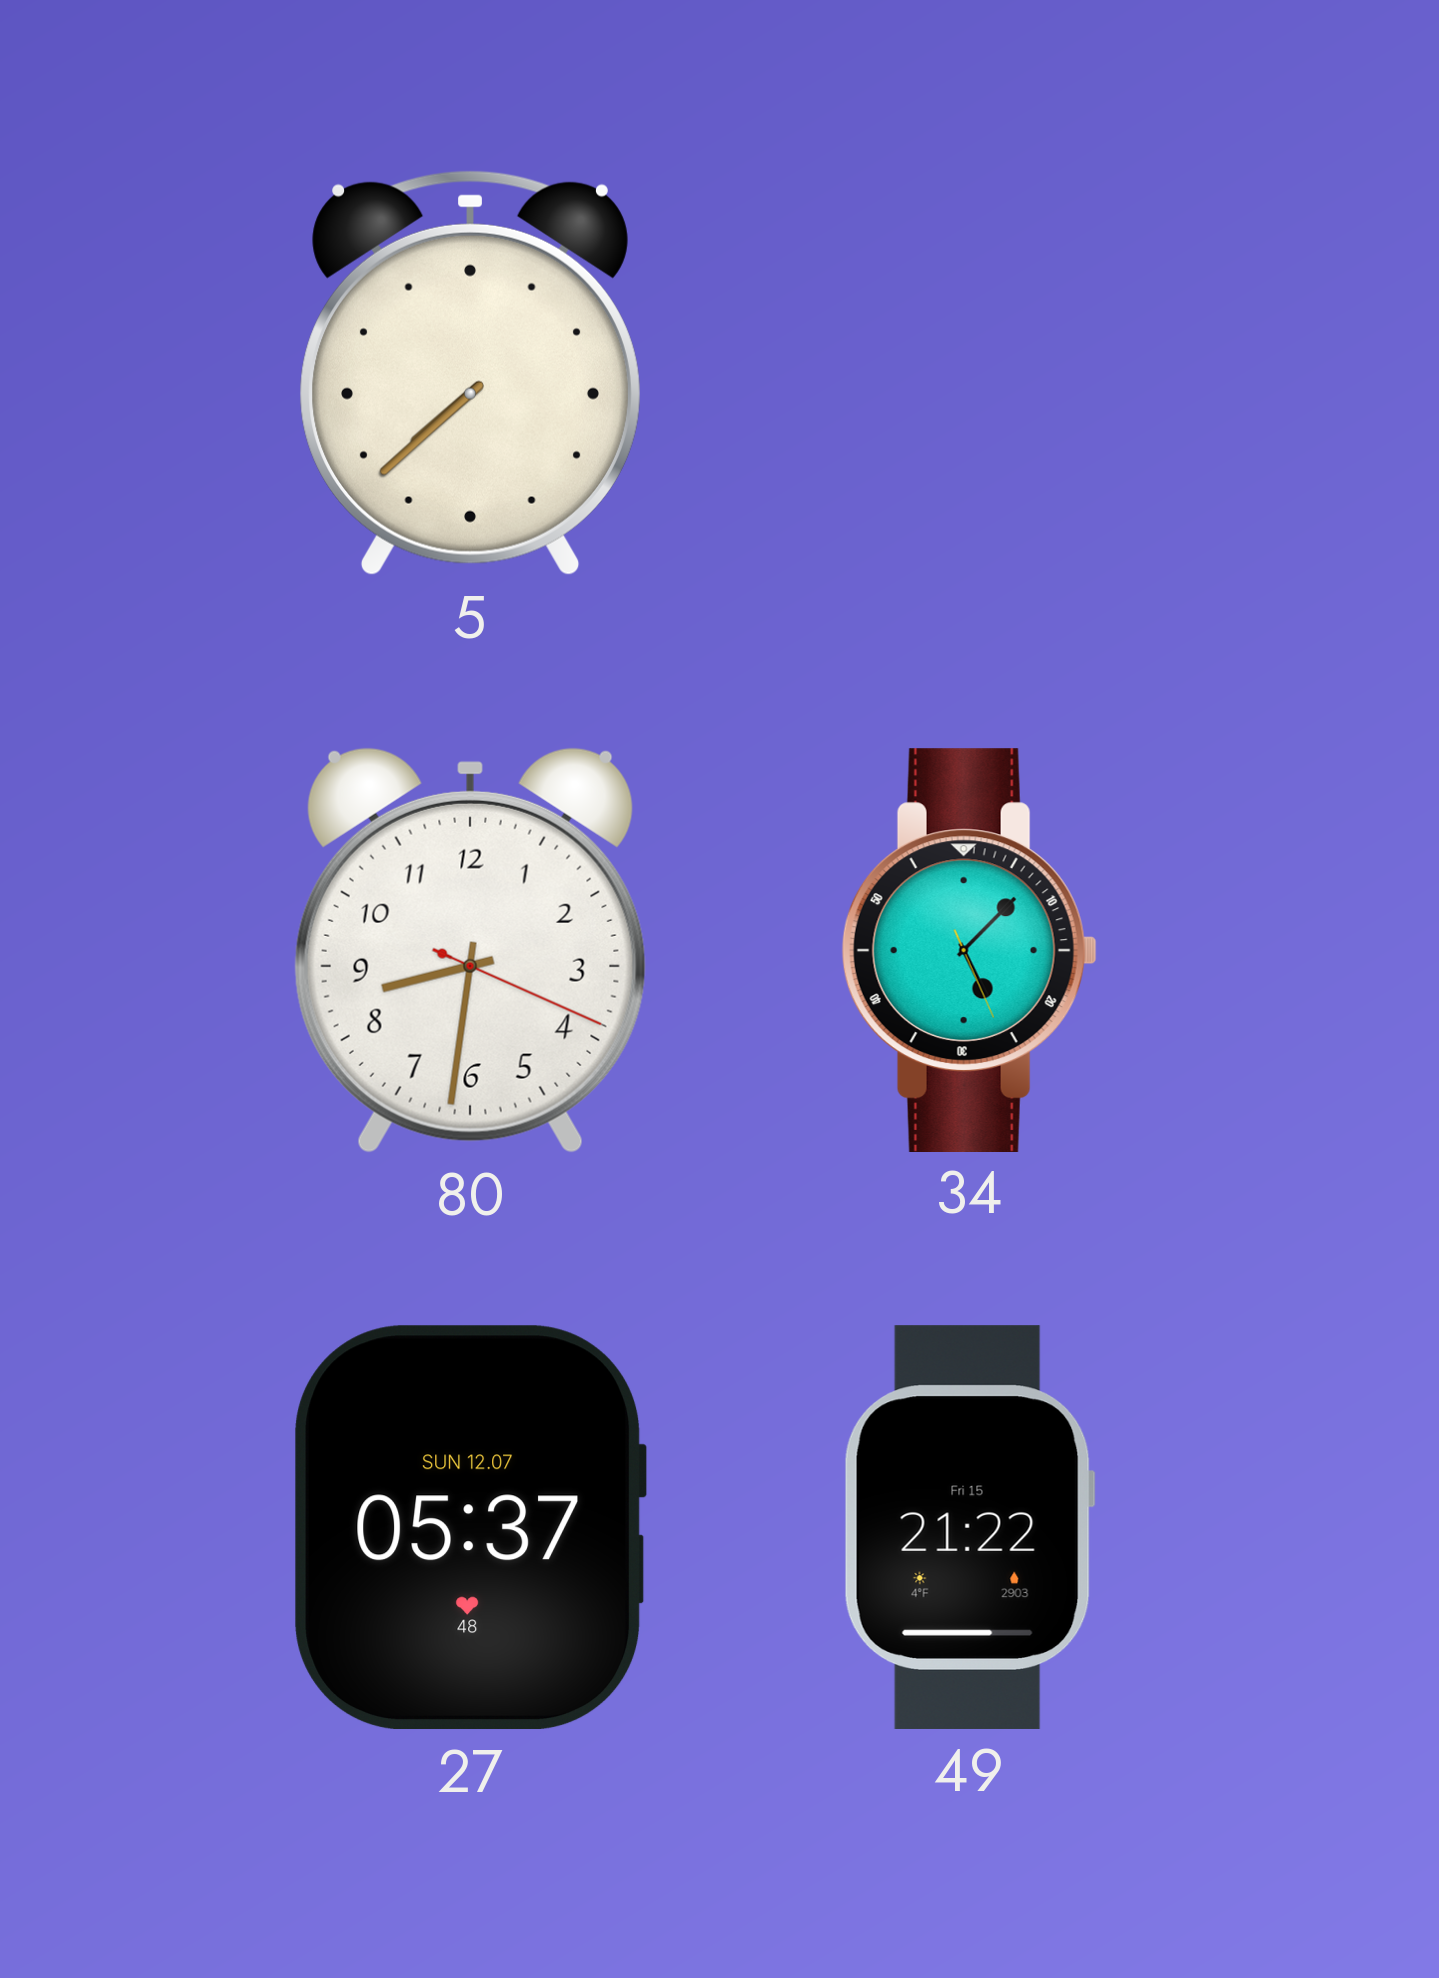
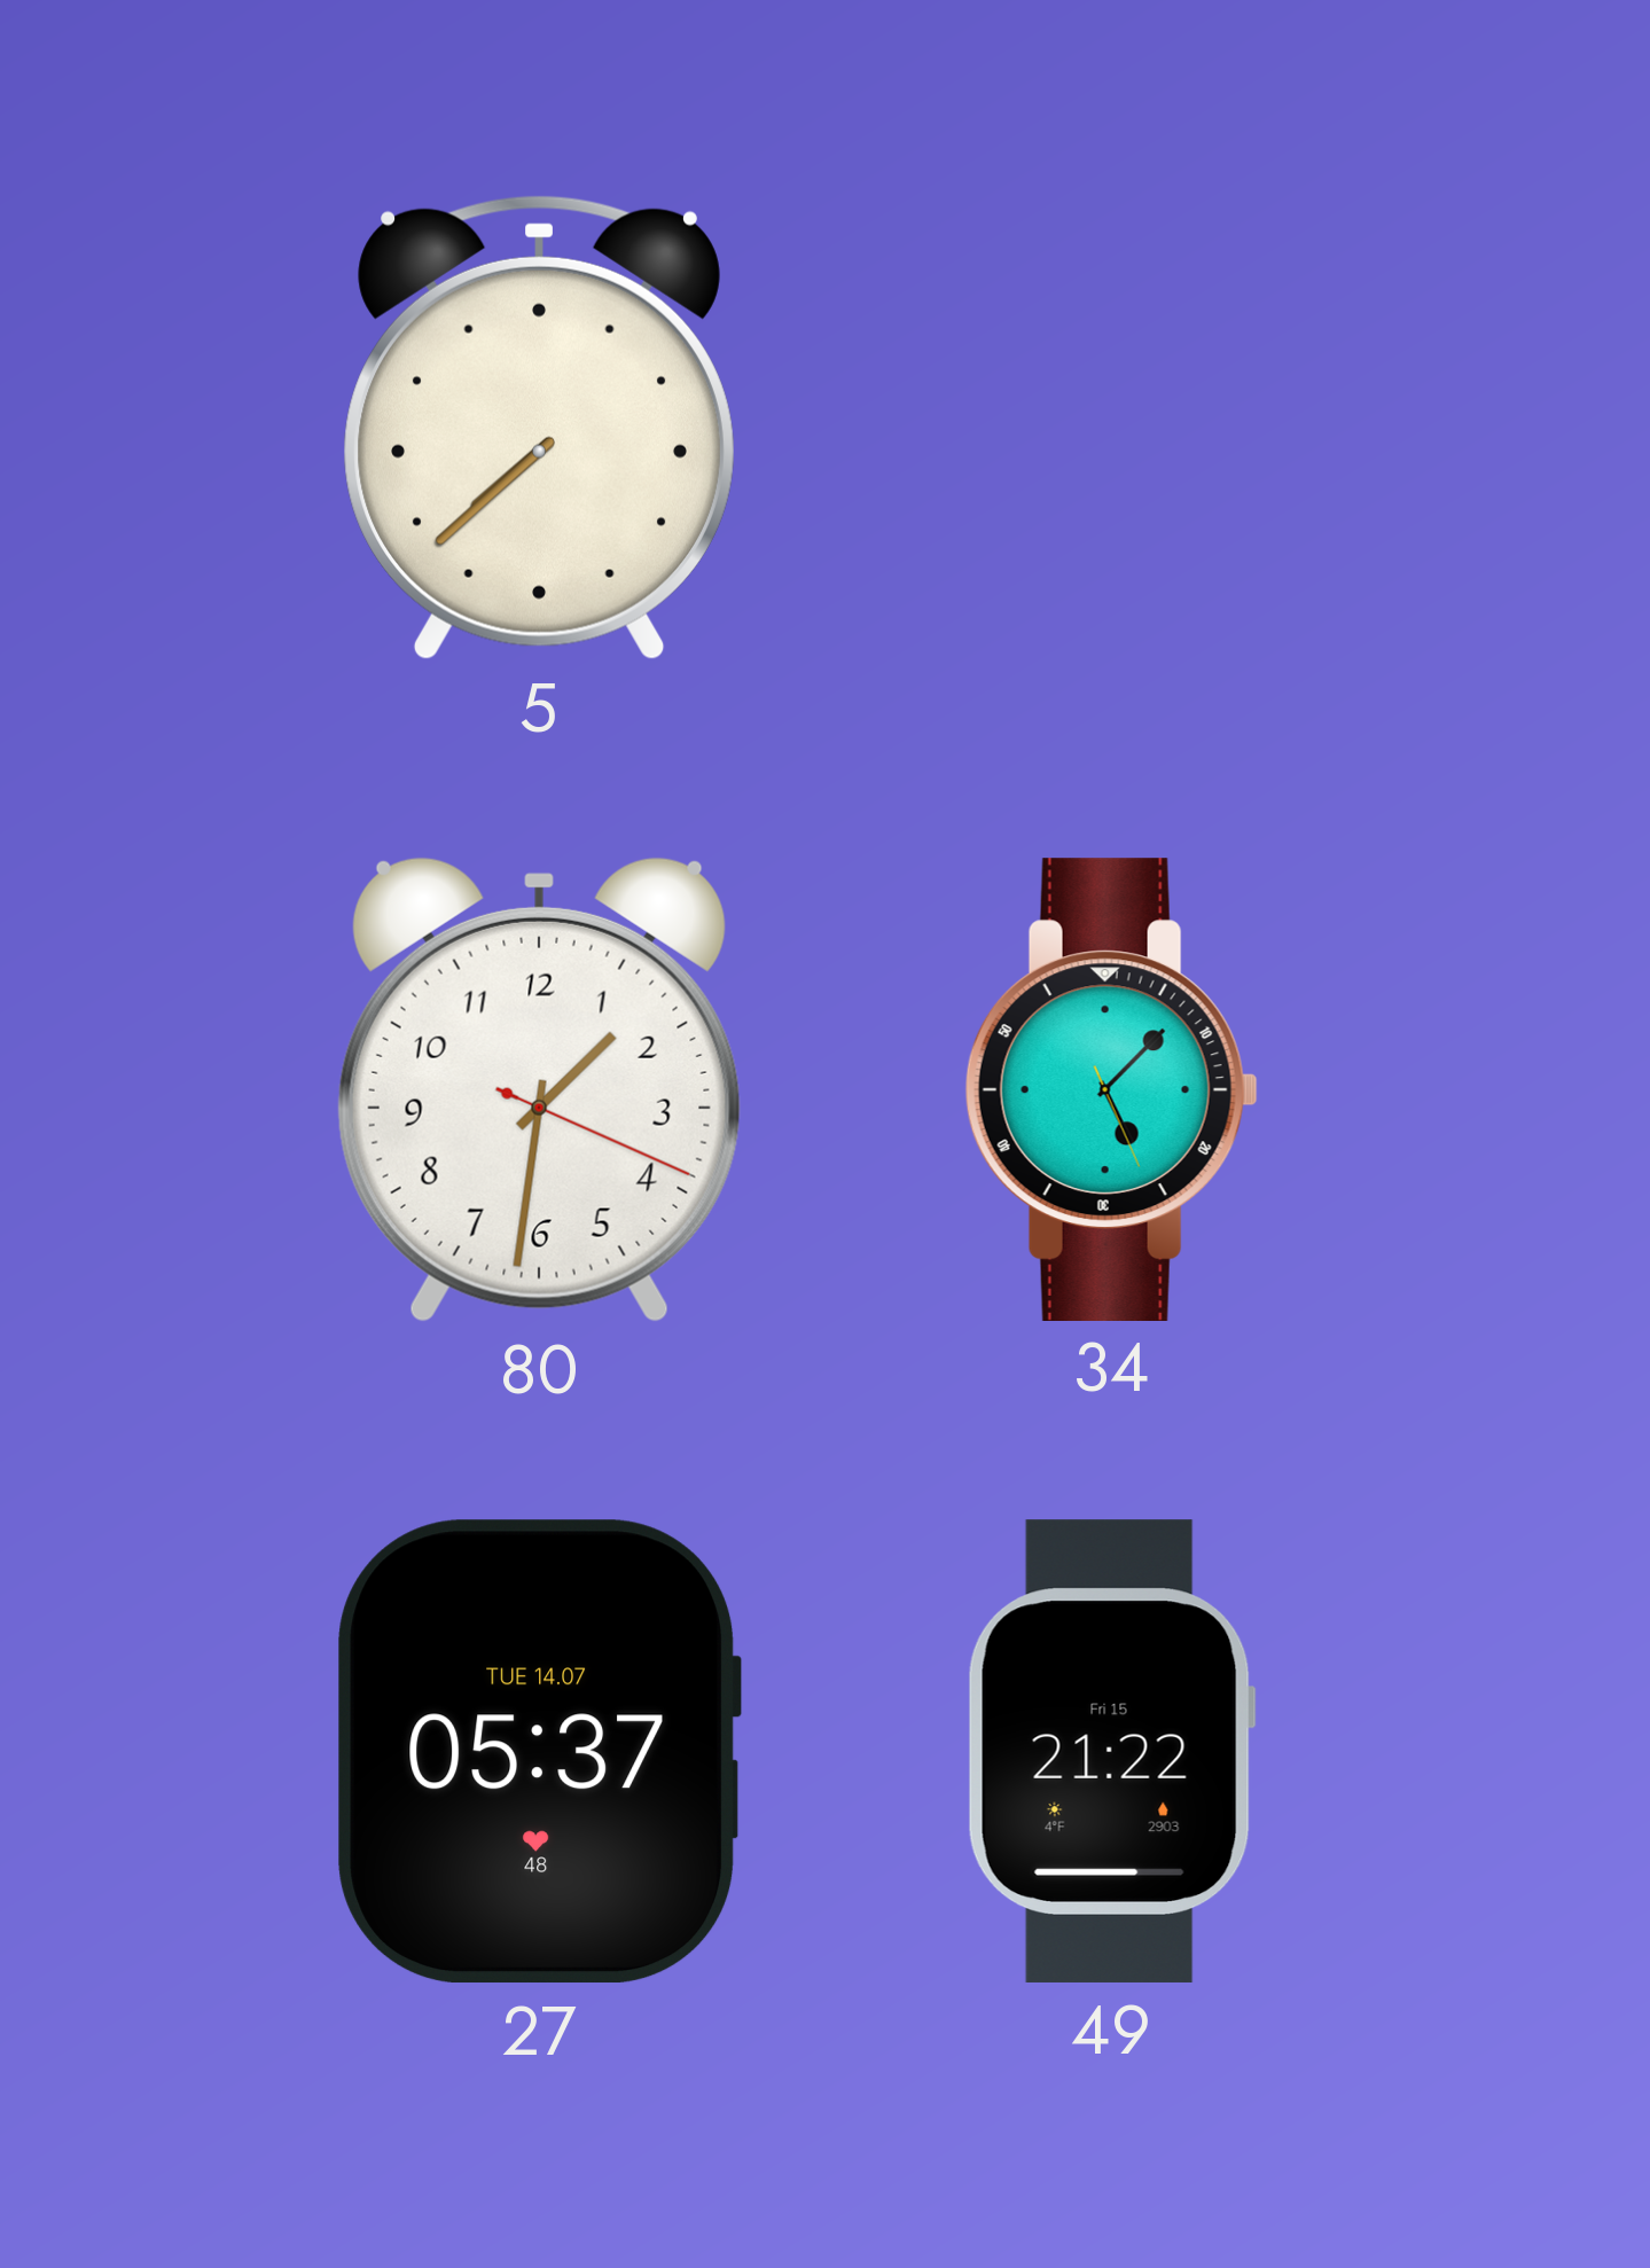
80: 8:31 -> 1:31 (539, 1089)
27 date: SUN 12.07 -> TUE 14.07 (540, 1752)
